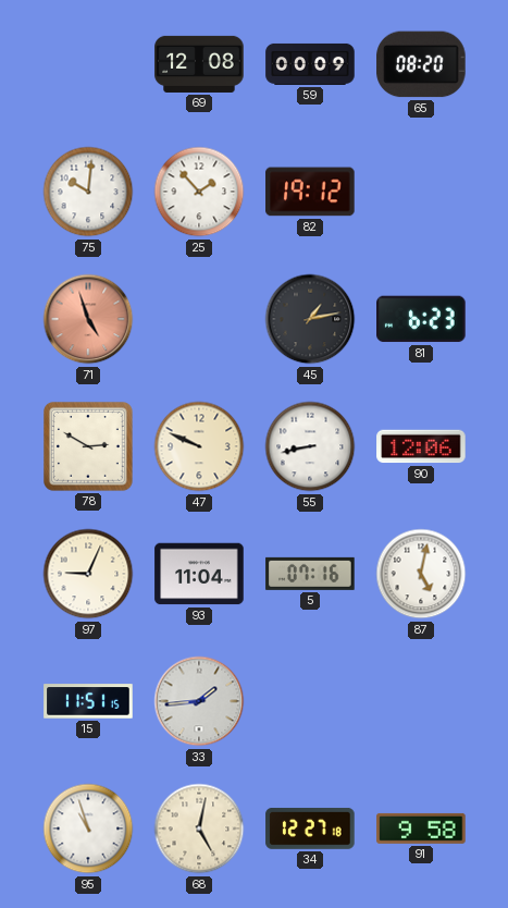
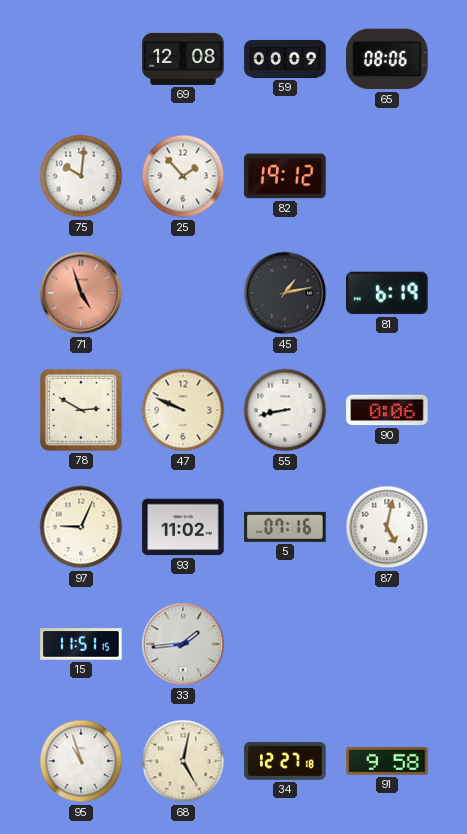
65: 08:20 -> 08:06 (387, 59)
81: 6:23 -> 6:19 (387, 293)
90: 12:06 -> 0:06 (387, 410)
93: 11:04 -> 11:02 (183, 527)
